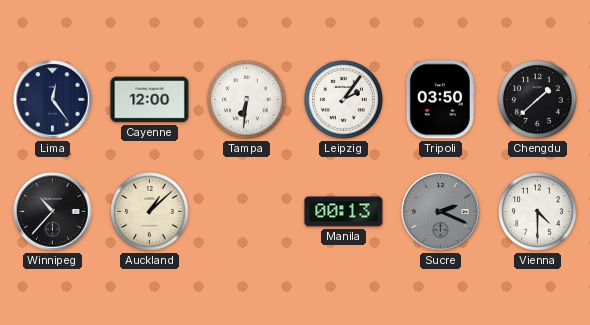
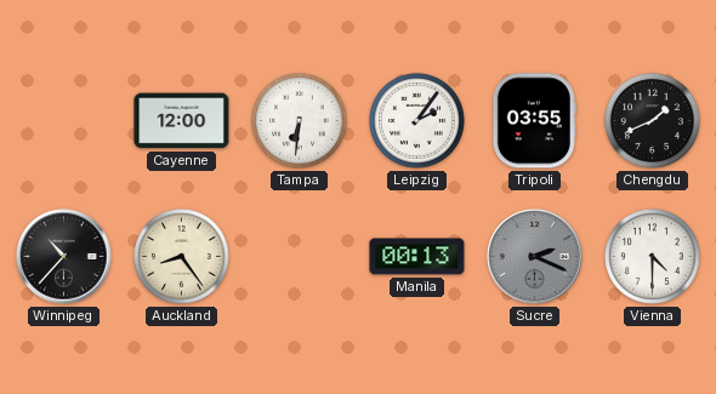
Lima: 12:24 -> none (53, 100)
Tripoli: 03:50 -> 03:55 (534, 121)
Chengdu: 1:38 -> 1:41 (653, 121)
Auckland: 1:08 -> 8:24 (182, 257)
